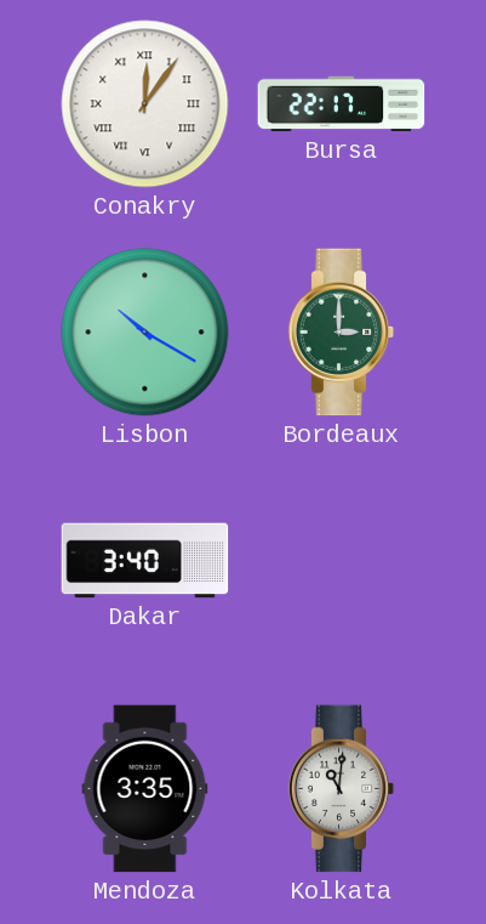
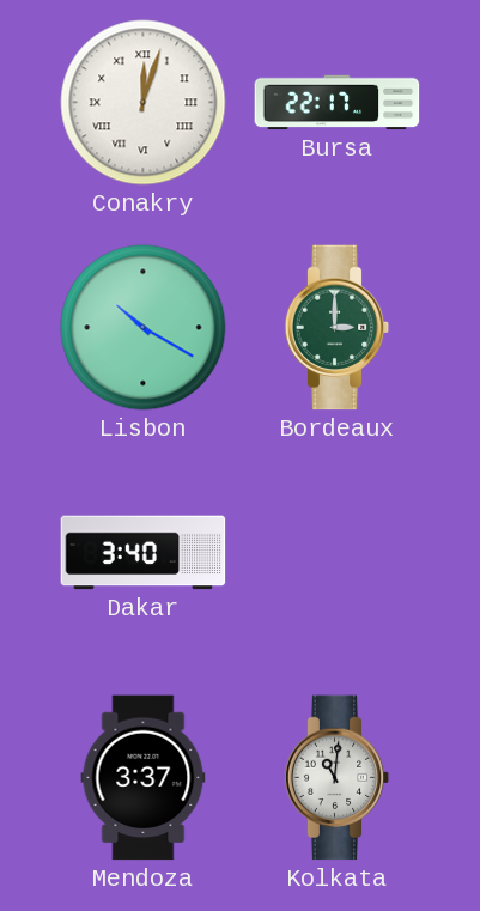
Conakry: 12:06 -> 12:03 (144, 103)
Mendoza: 3:35 -> 3:37 (144, 778)
